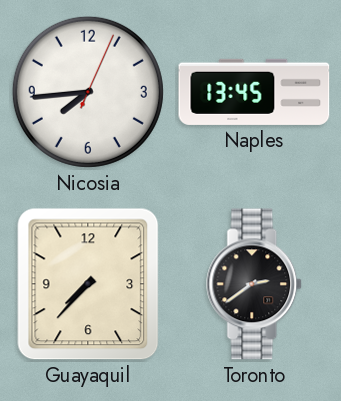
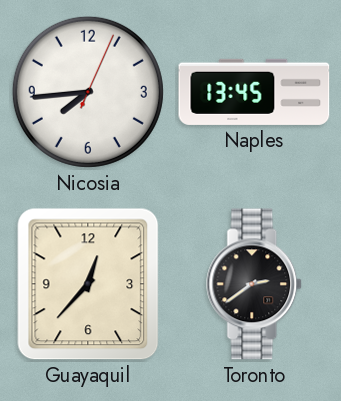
Guayaquil: 7:37 -> 12:37 (88, 284)
